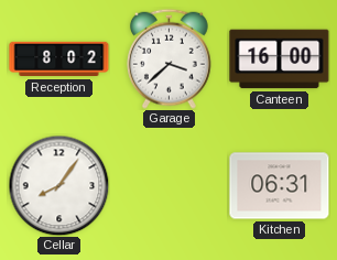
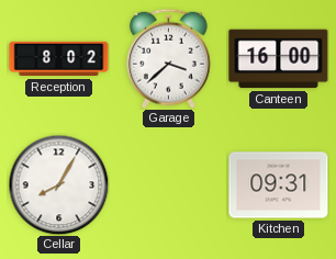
Cellar: 8:06 -> 8:05 (58, 184)
Kitchen: 06:31 -> 09:31 (279, 185)
